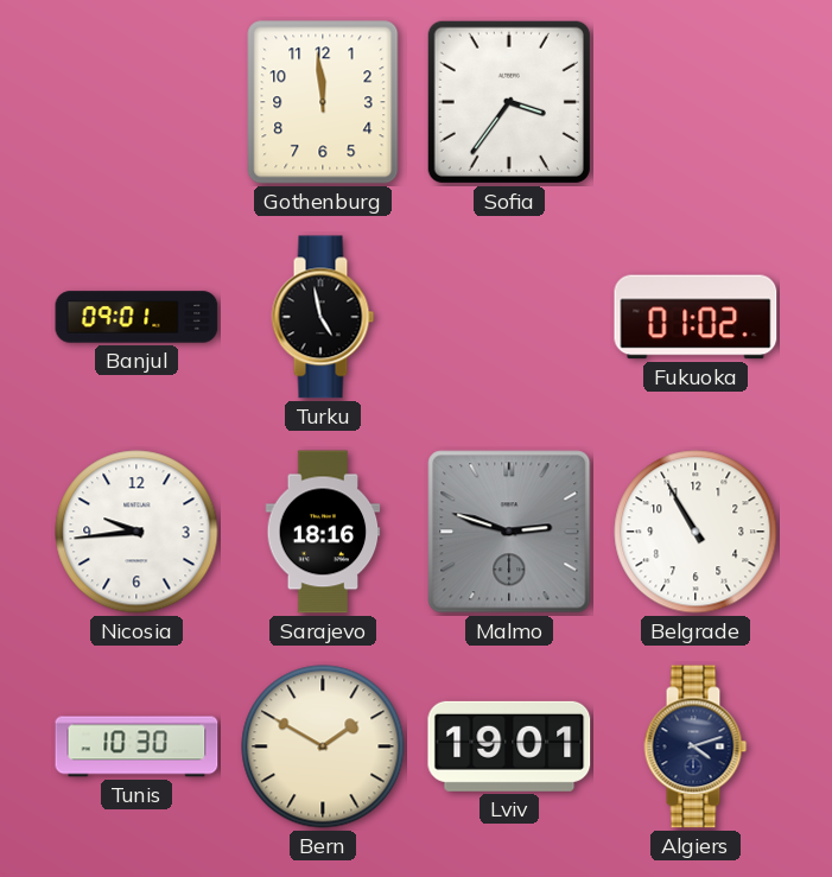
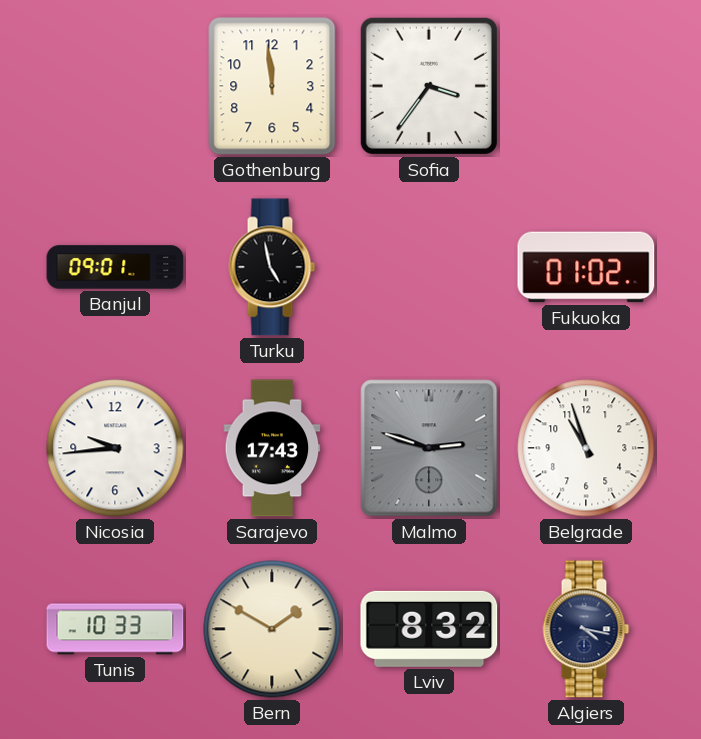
Sarajevo: 18:16 -> 17:43 (272, 448)
Belgrade: 10:55 -> 10:57 (586, 448)
Tunis: 10:30 -> 10:33 (115, 629)
Lviv: 19:01 -> 8:32 (429, 629)
Algiers: 4:12 -> 4:17 (586, 629)
